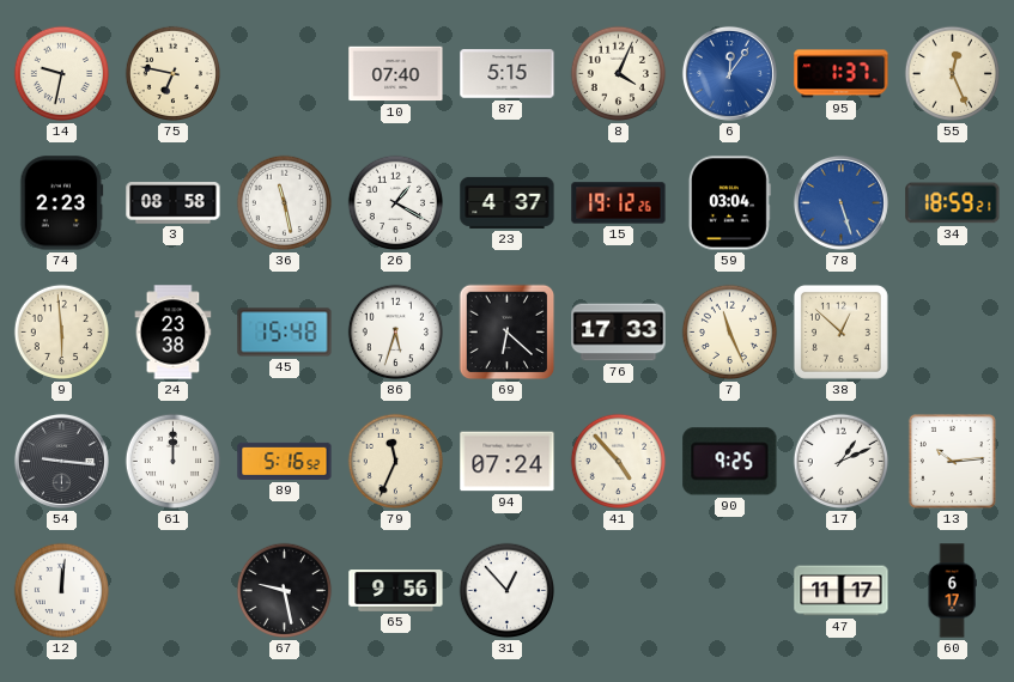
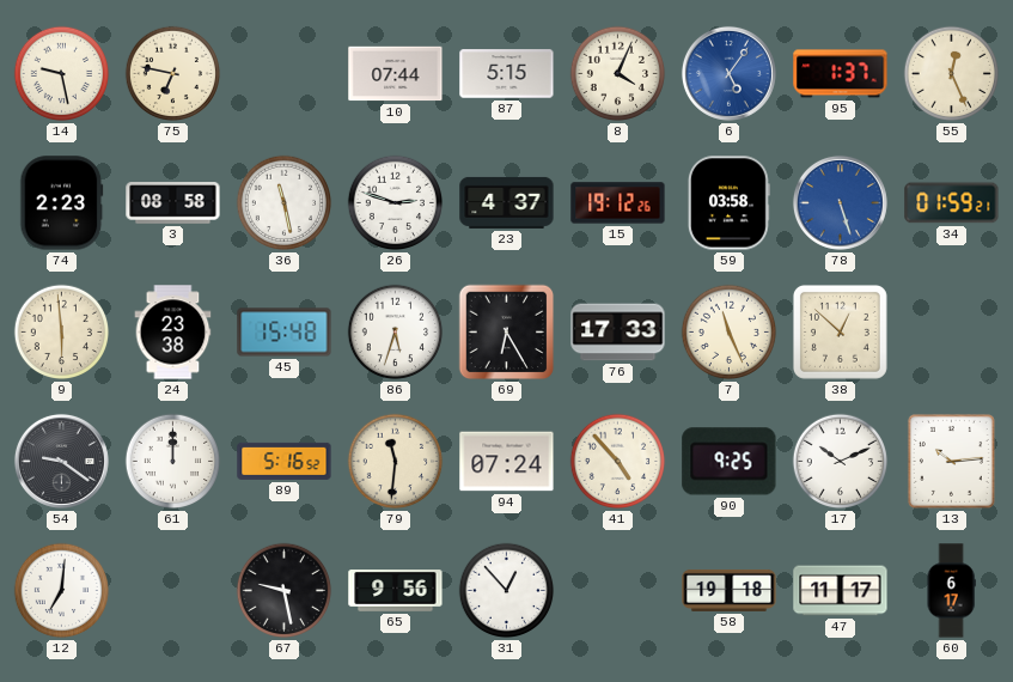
14: 9:32 -> 9:28 (62, 74)
10: 07:40 -> 07:44 (396, 74)
6: 12:06 -> 5:06 (728, 73)
26: 1:20 -> 2:48 (396, 203)
59: 03:04 -> 03:58 (728, 203)
34: 18:59 -> 01:59 (952, 203)
69: 6:22 -> 6:25 (507, 333)
54: 9:16 -> 9:21 (61, 461)
79: 11:34 -> 11:31 (396, 462)
17: 1:11 -> 10:11 (841, 462)
12: 12:01 -> 7:01 (62, 591)
58: none -> 19:18 (730, 590)
